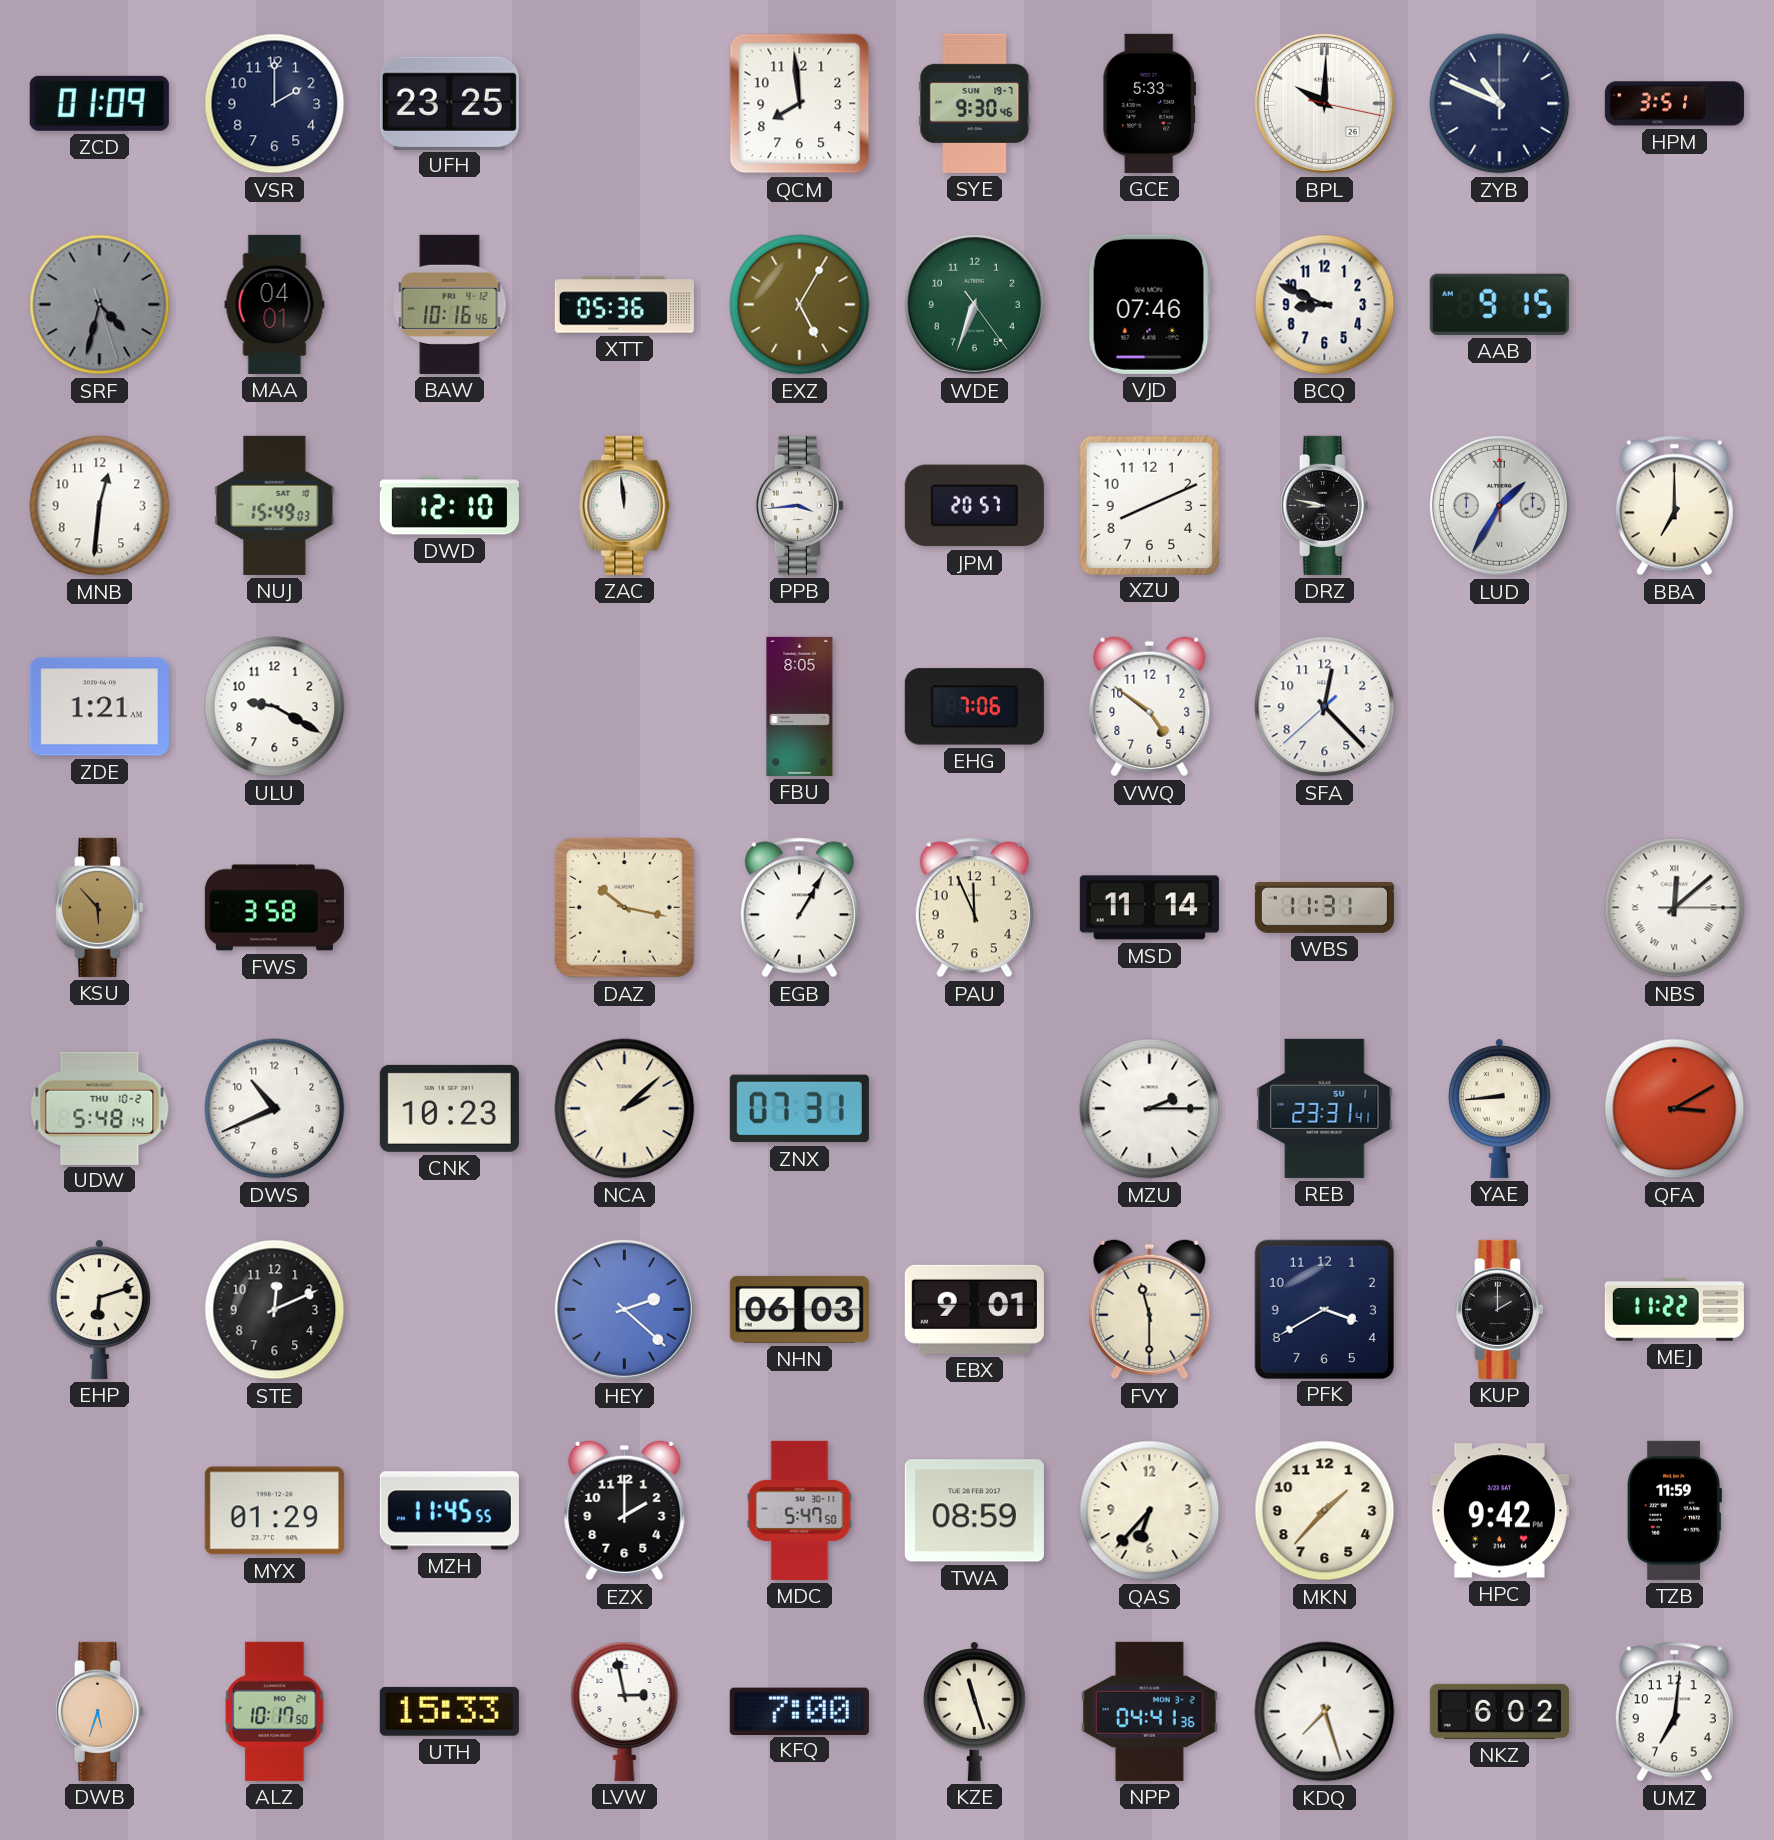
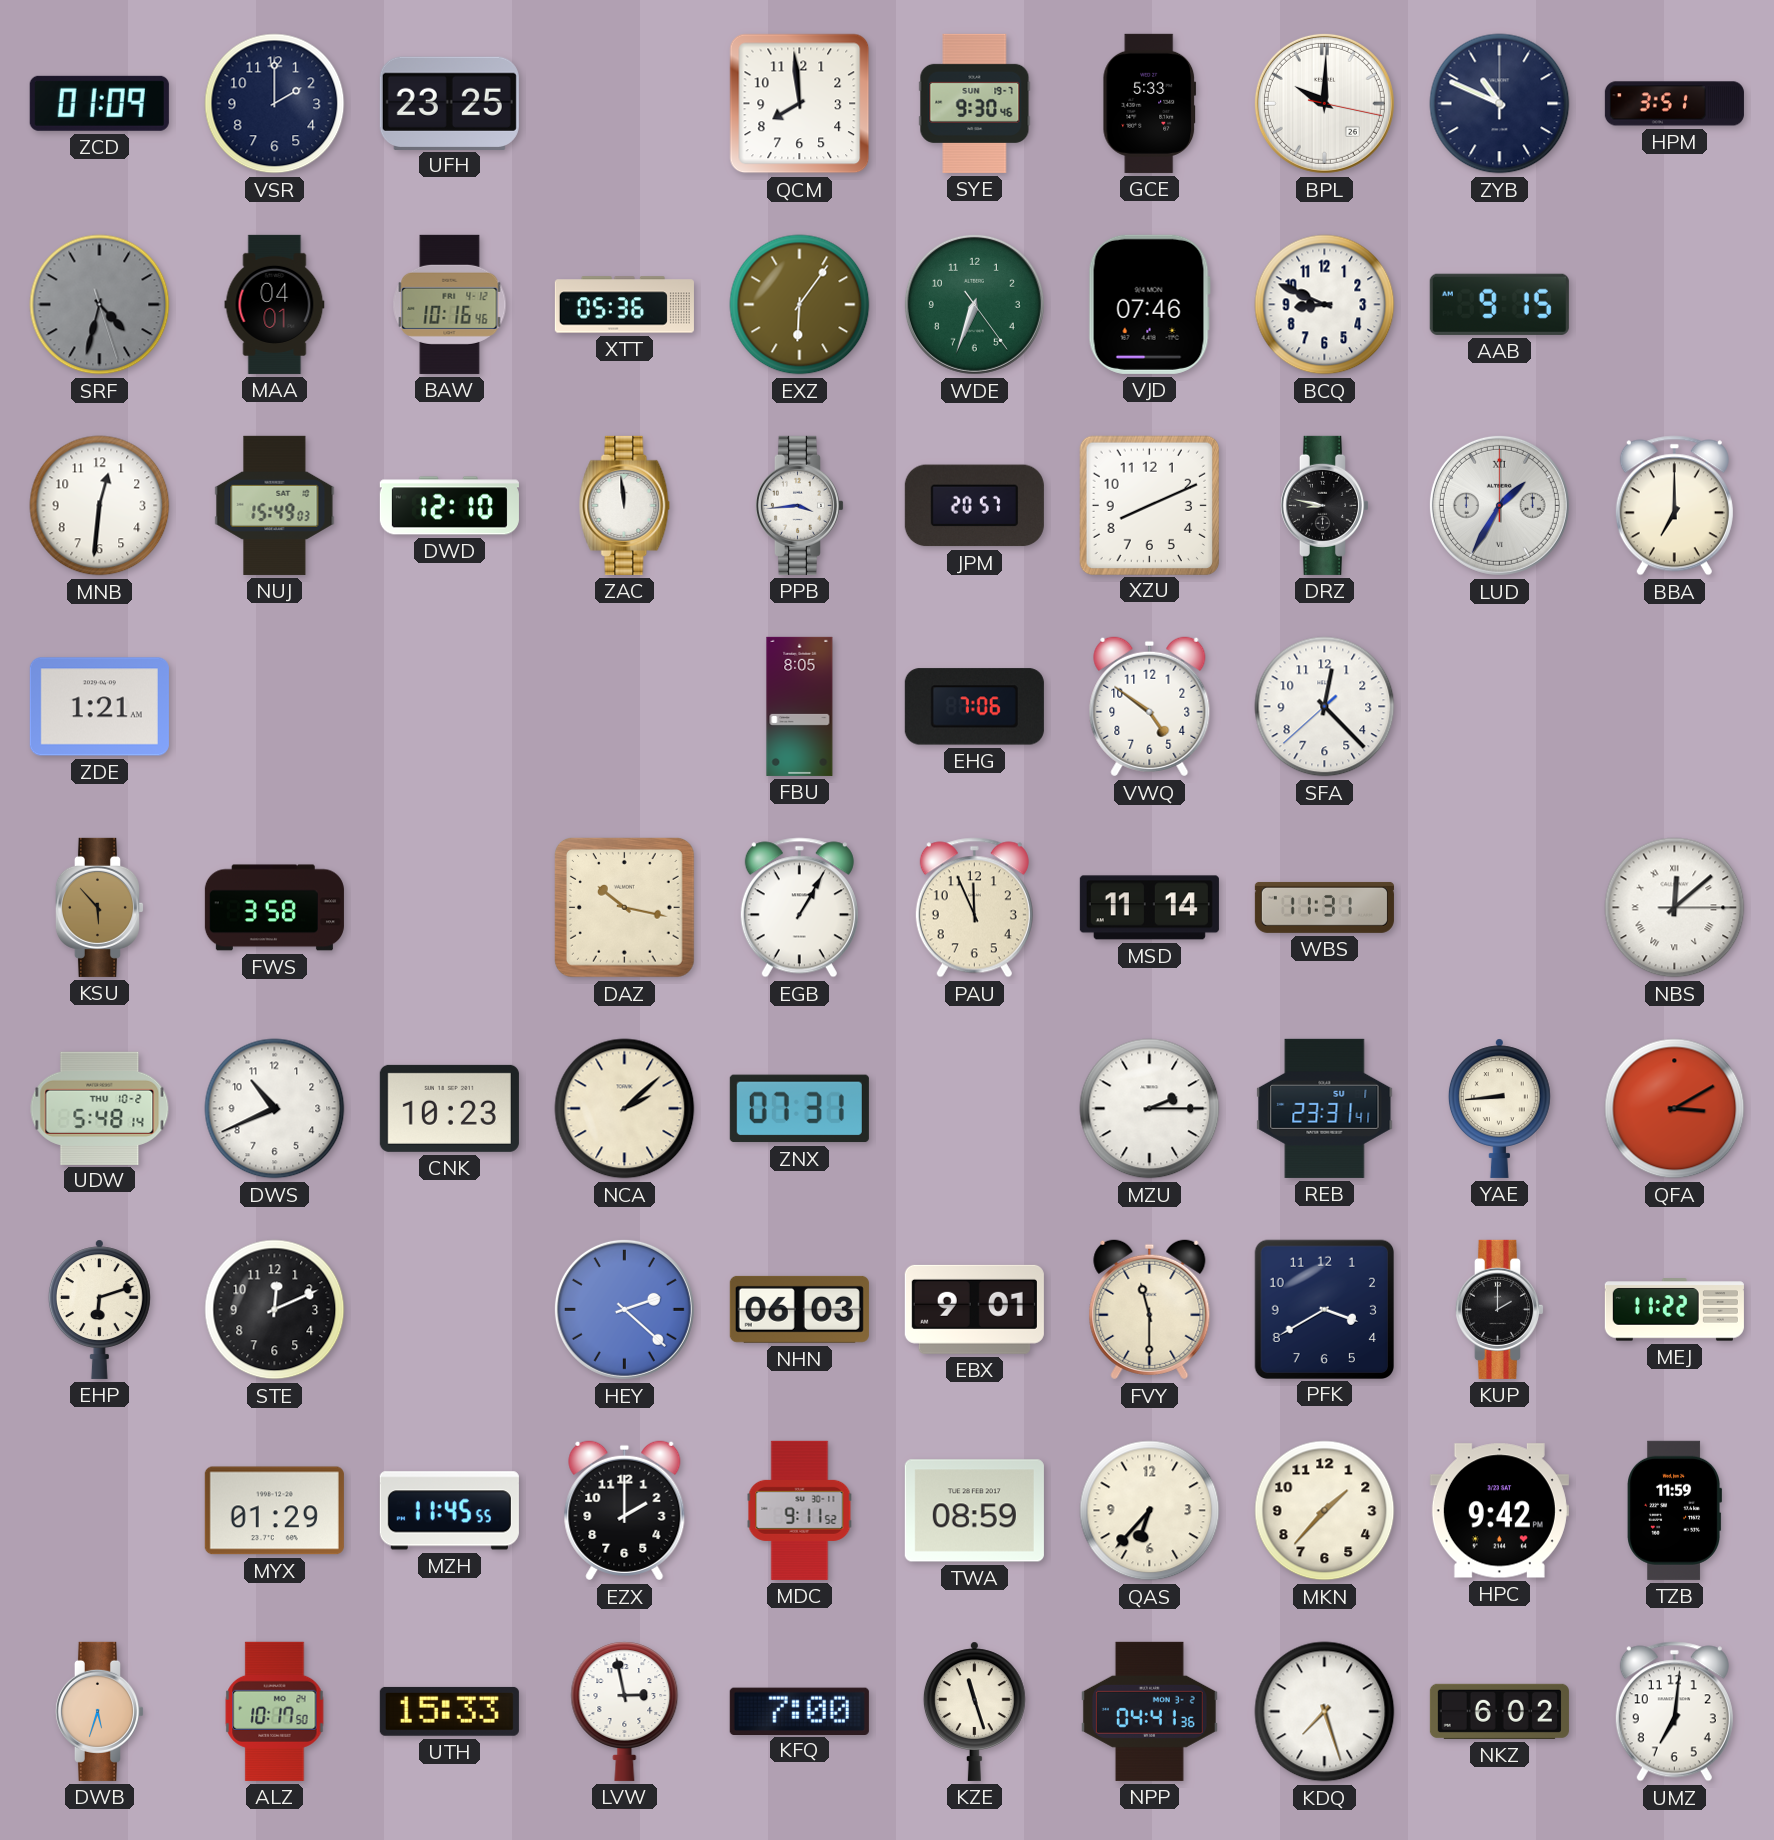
EXZ: 5:05 -> 6:06 (800, 305)
ULU: 9:20 -> none (275, 707)
MDC: 5:47 -> 9:11 (800, 1510)
